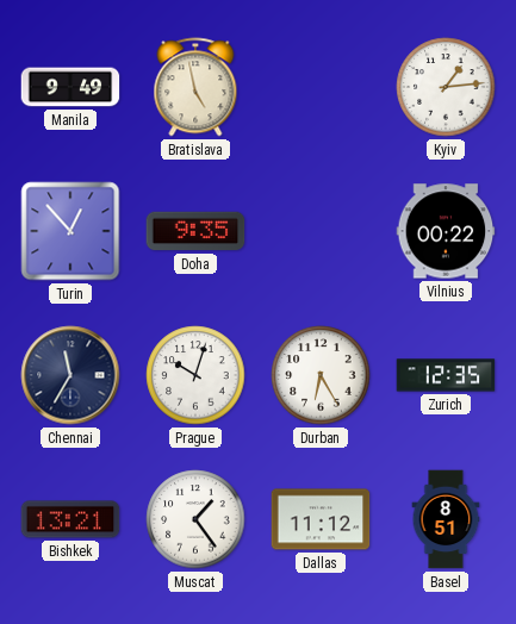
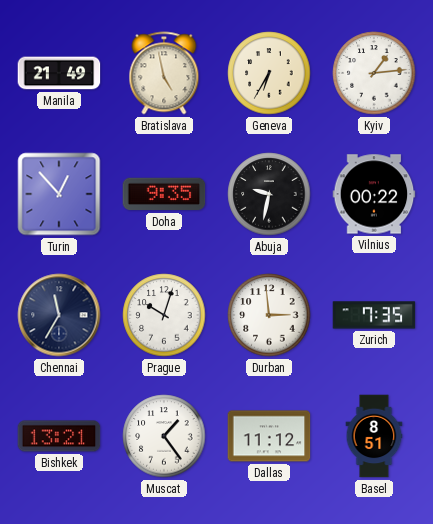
Manila: 9:49 -> 21:49 (59, 73)
Geneva: none -> 6:35 (269, 73)
Abuja: none -> 9:32 (269, 194)
Durban: 6:25 -> 2:59 (269, 315)
Zurich: 12:35 -> 7:35 (374, 315)
